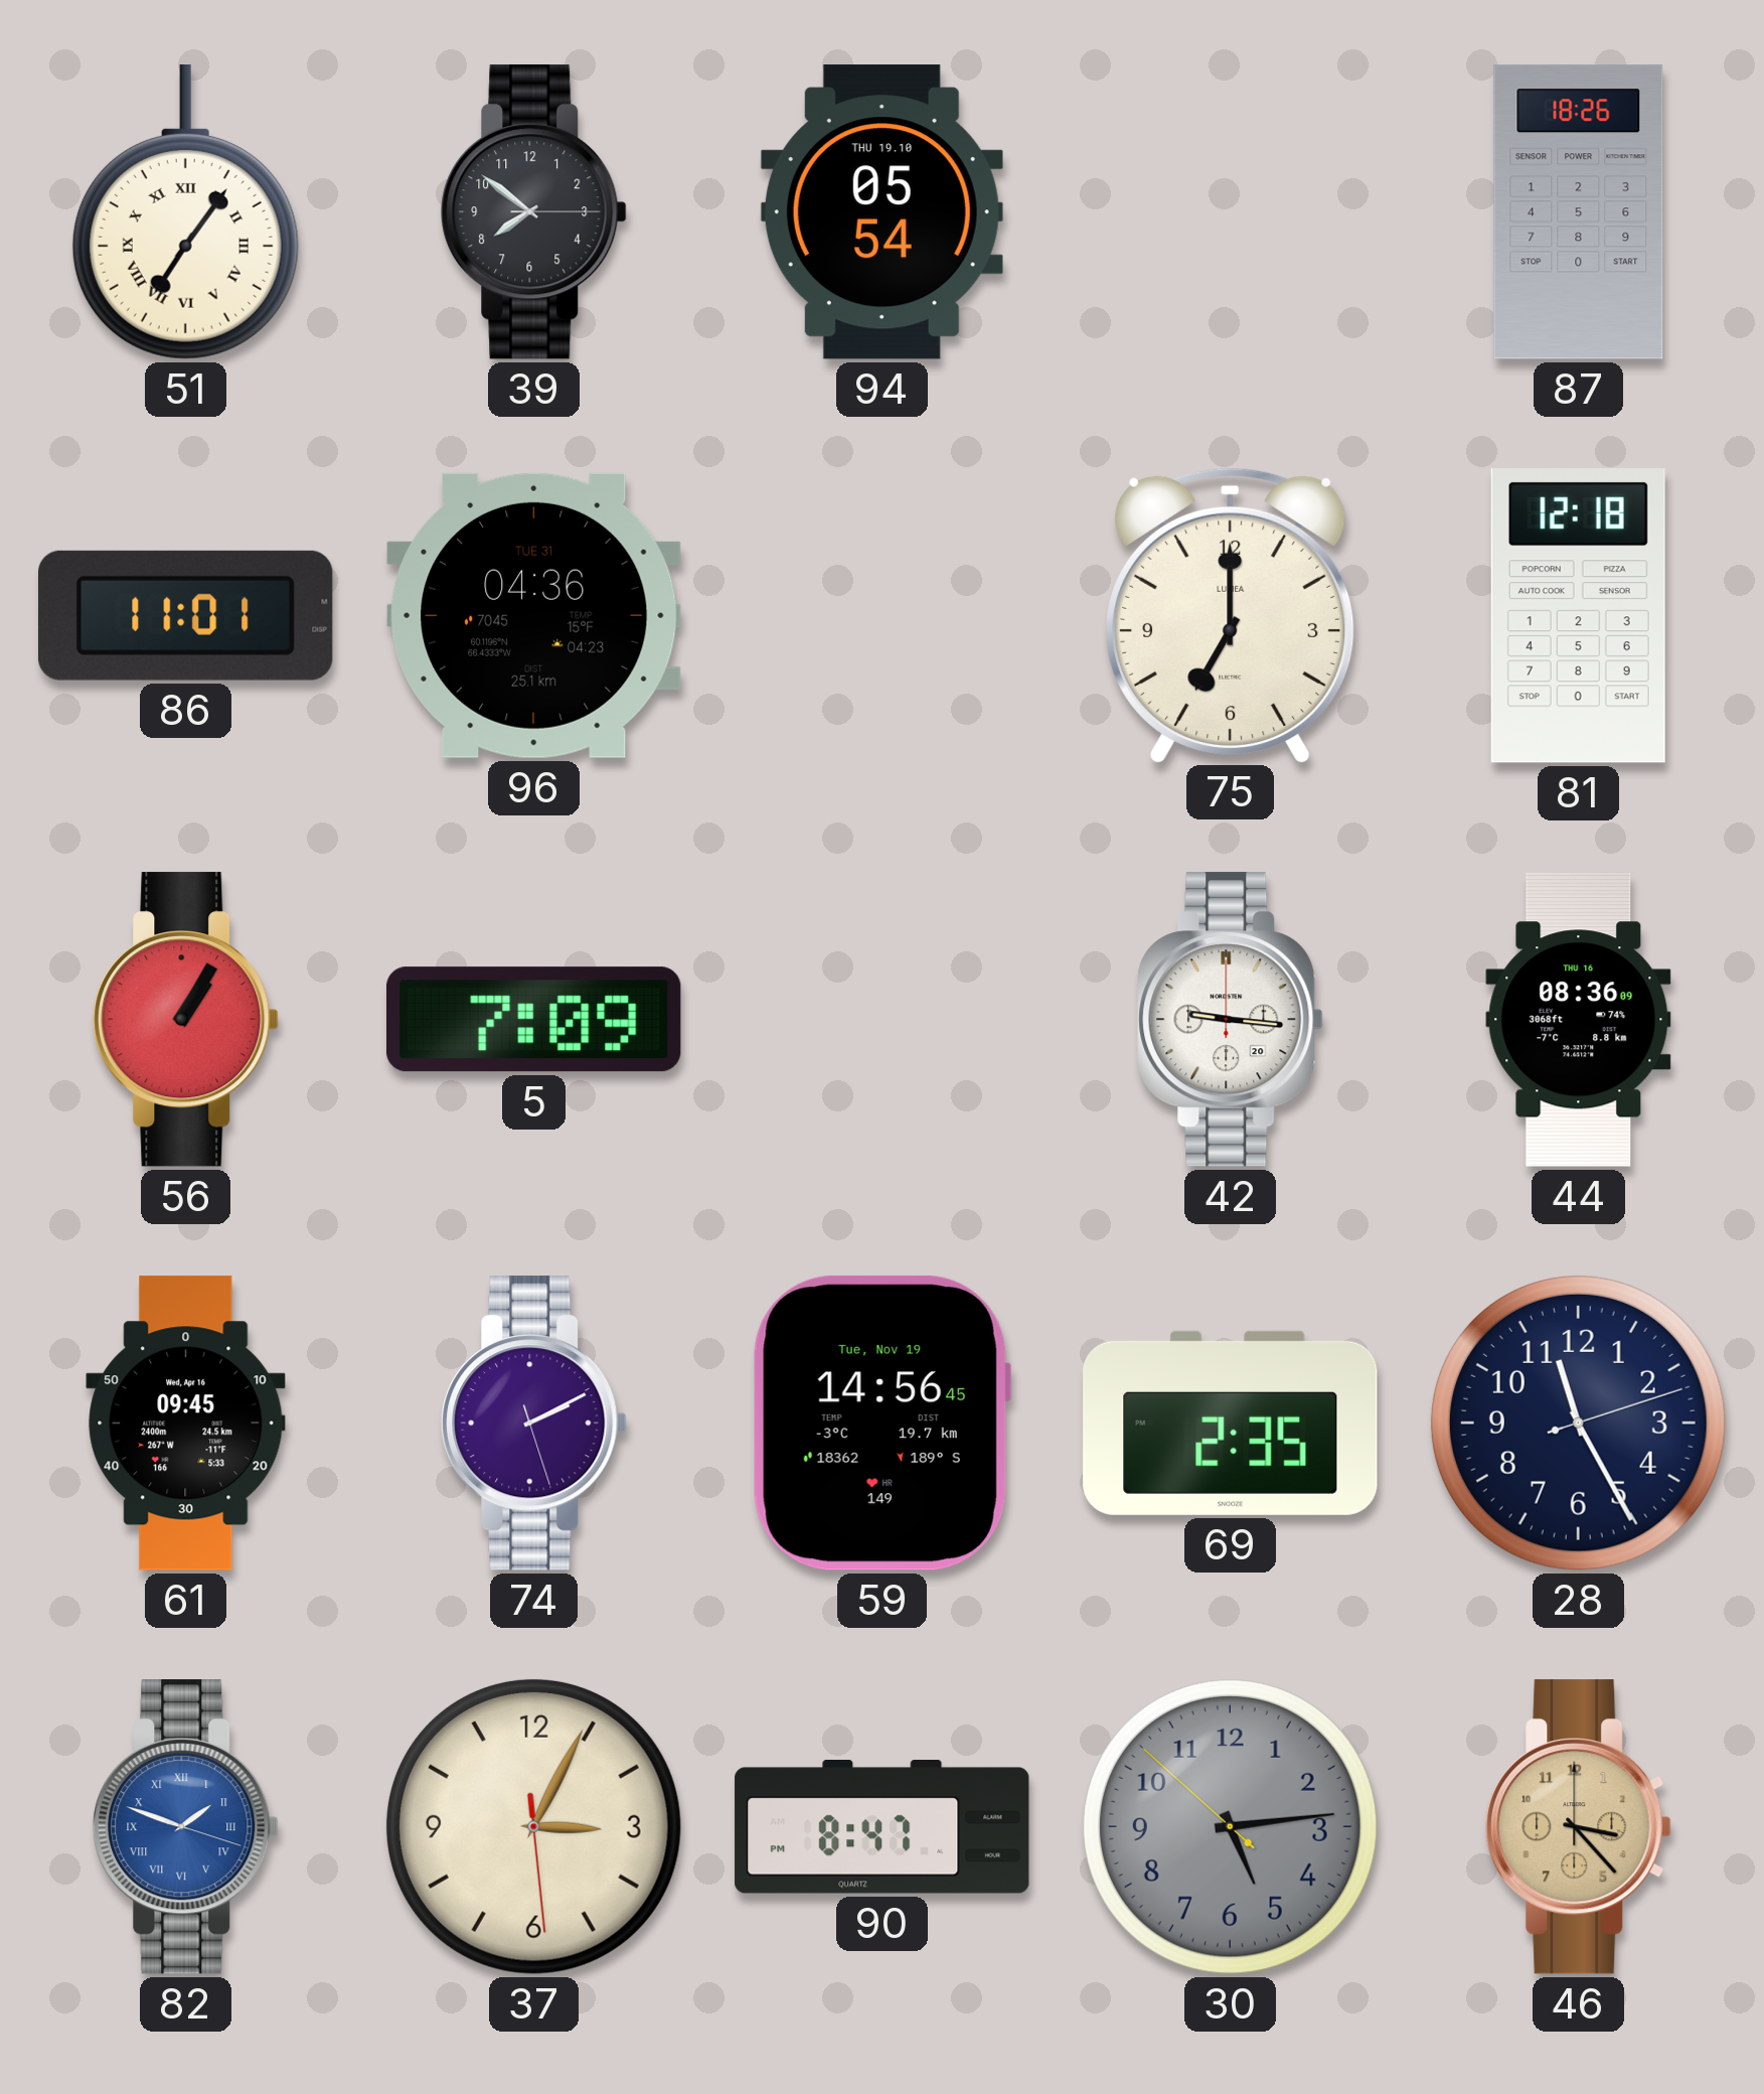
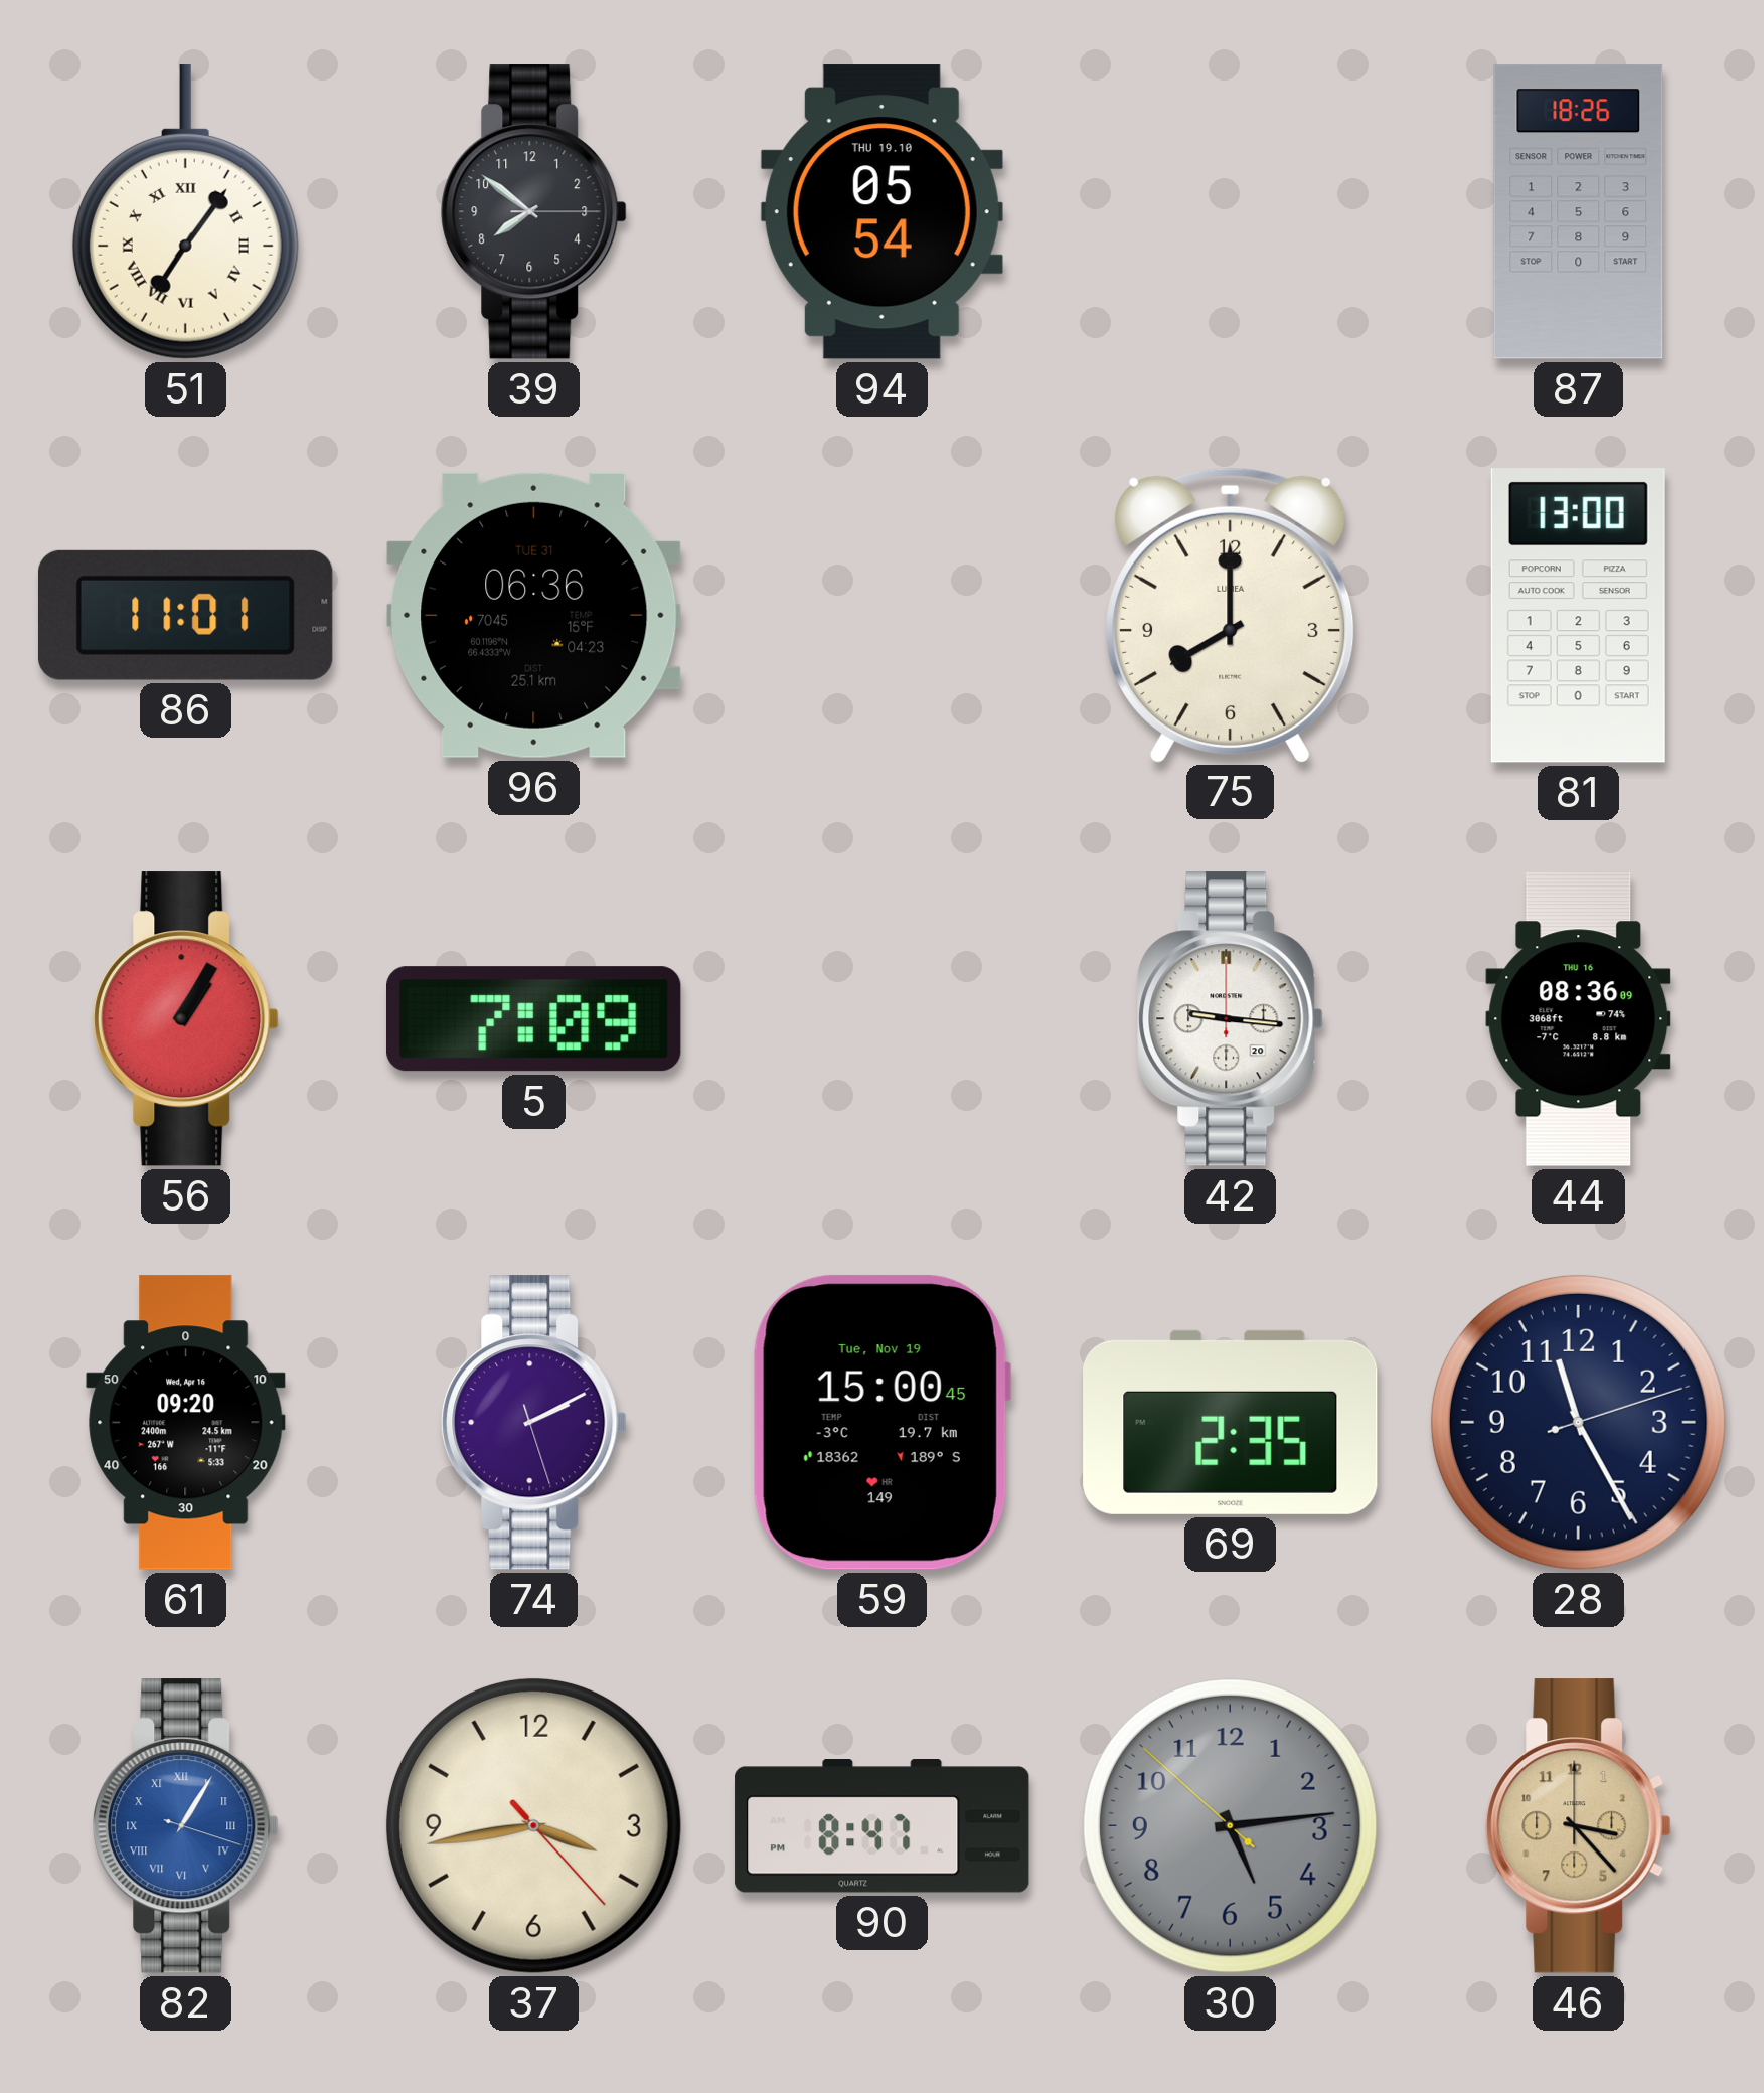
96: 04:36 -> 06:36 (534, 615)
75: 7:00 -> 8:00 (1231, 615)
81: 12:18 -> 13:00 (1578, 616)
61: 09:45 -> 09:20 (186, 1423)
59: 14:56 -> 15:00 (881, 1422)
82: 1:48 -> 1:05 (186, 1826)
37: 3:04 -> 3:43 (533, 1825)
